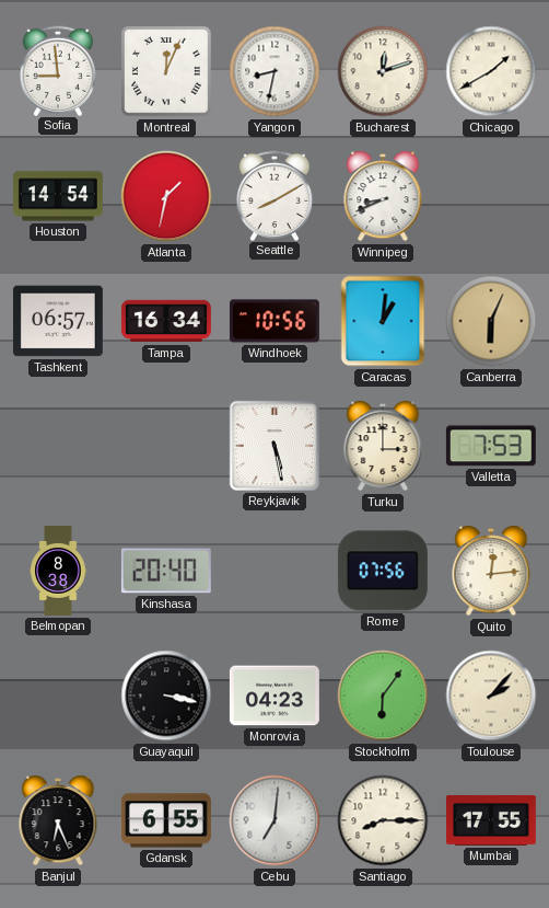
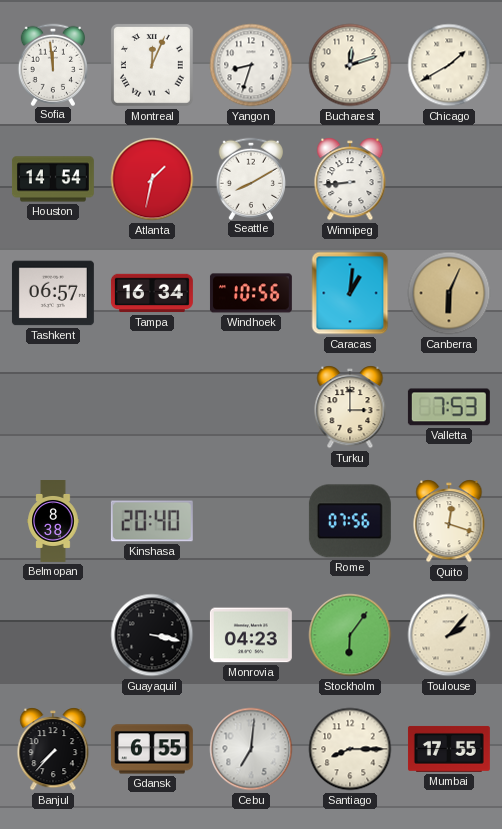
Sofia: 8:59 -> 11:59 (52, 64)
Yangon: 8:32 -> 8:33 (251, 65)
Winnipeg: 8:41 -> 8:44 (350, 179)
Reykjavik: 5:28 -> none (274, 446)
Quito: 12:14 -> 12:18 (449, 521)
Banjul: 6:26 -> 7:37 (53, 749)
